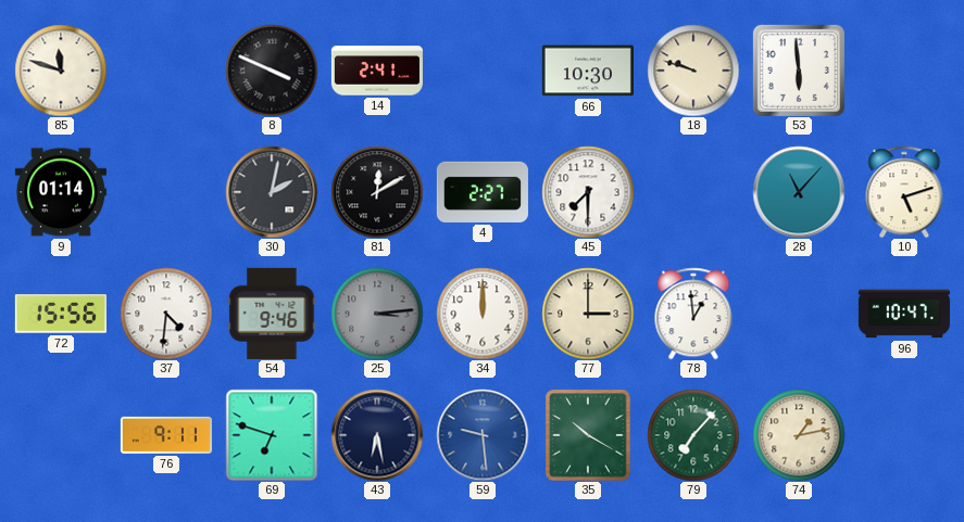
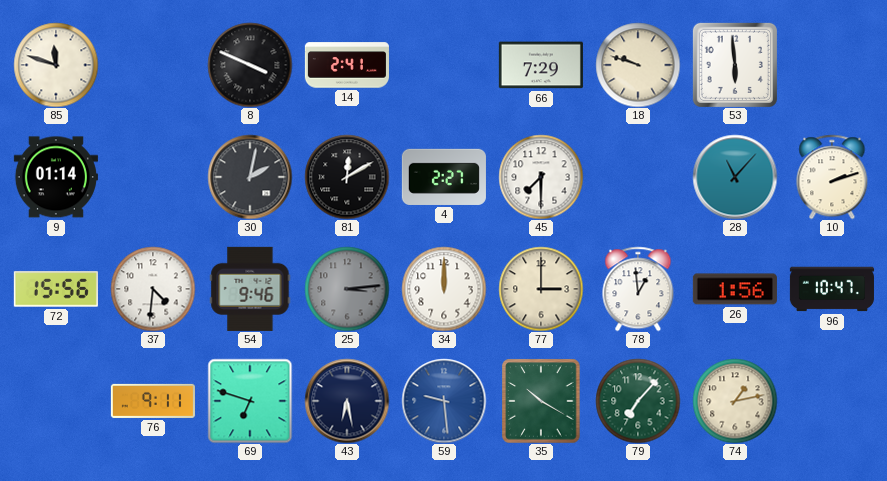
66: 10:30 -> 7:29 (541, 65)
10: 5:12 -> 2:12 (832, 177)
26: none -> 1:56 (735, 289)
